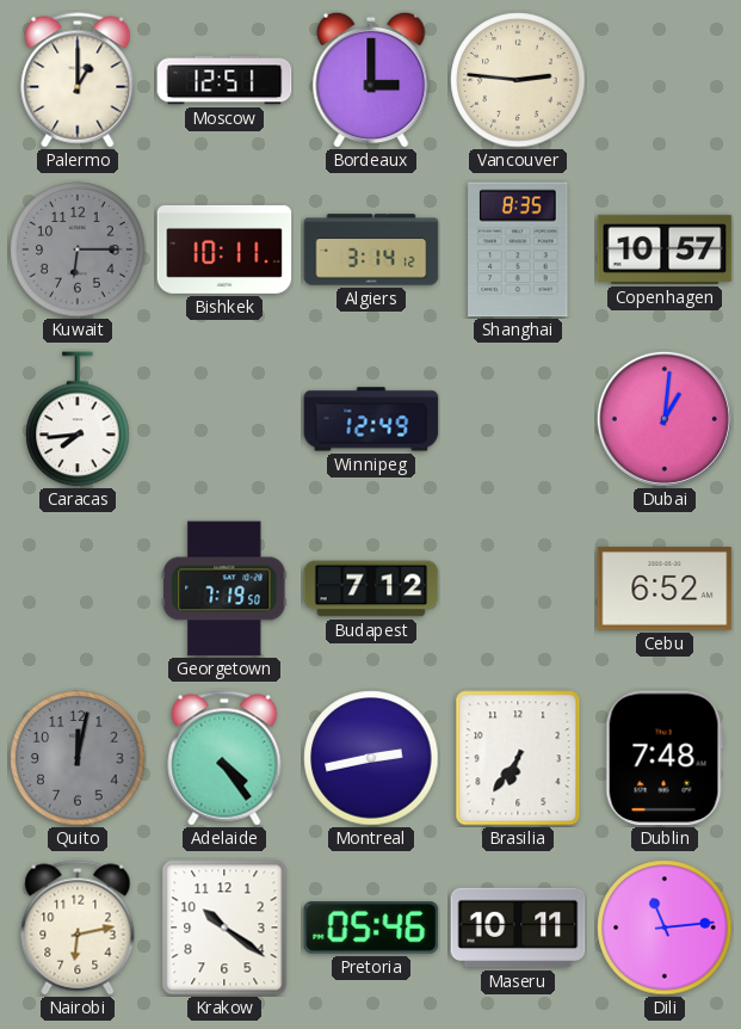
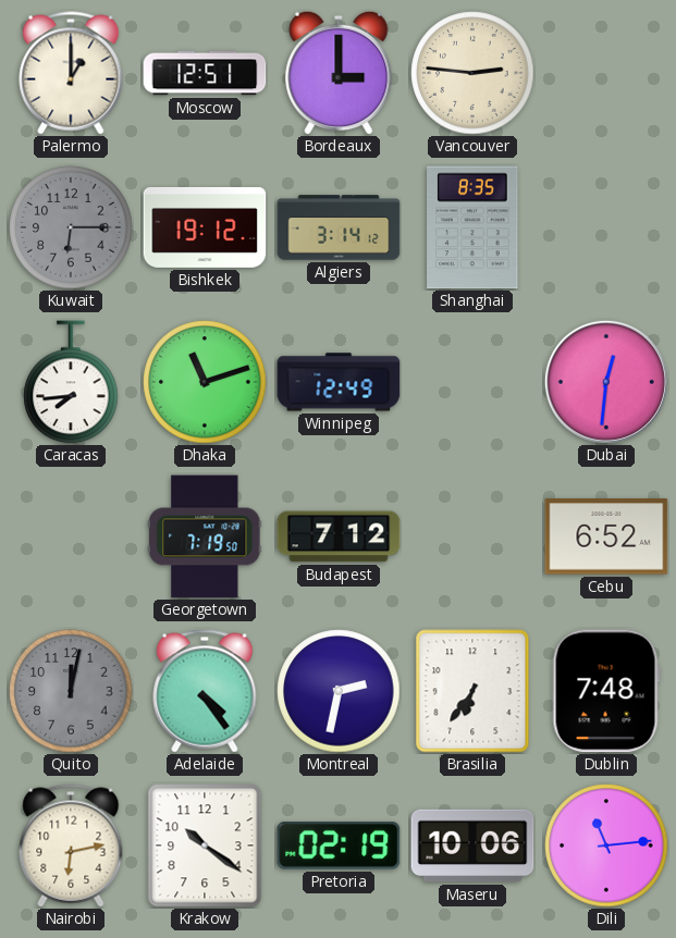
Bishkek: 10:11 -> 19:12 (205, 227)
Copenhagen: 10:57 -> none (665, 249)
Dhaka: none -> 11:12 (205, 382)
Dubai: 1:01 -> 12:31 (606, 382)
Montreal: 2:43 -> 2:32 (339, 691)
Pretoria: 05:46 -> 02:19 (339, 846)
Maseru: 10:11 -> 10:06 (472, 846)
